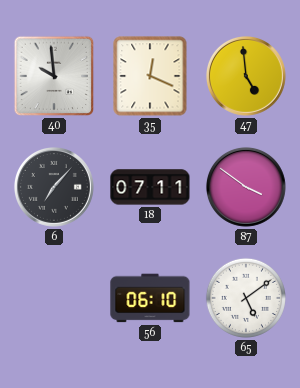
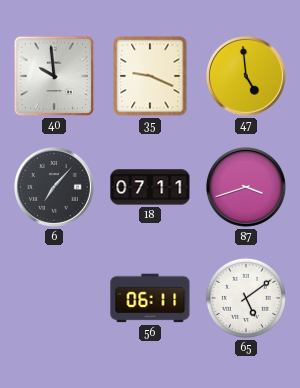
35: 12:19 -> 9:19 (150, 76)
87: 3:51 -> 3:42 (246, 187)
56: 06:10 -> 06:11 (150, 298)
